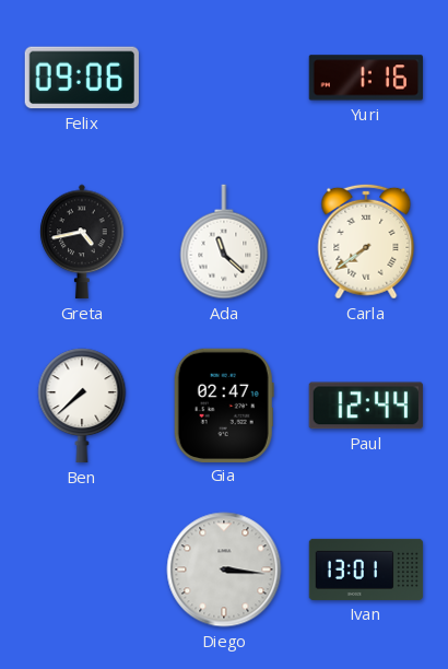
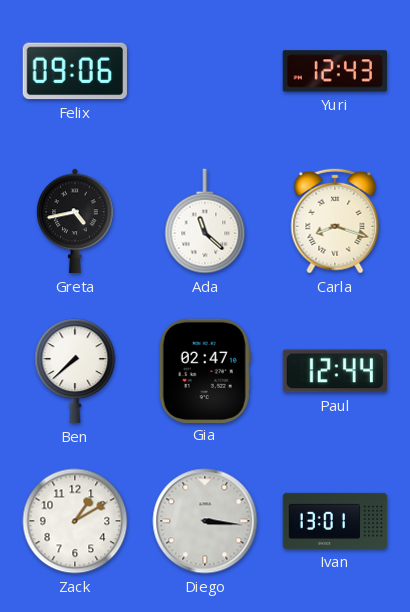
Yuri: 1:16 -> 12:43 (334, 71)
Carla: 7:39 -> 8:18 (335, 221)
Zack: none -> 1:10 (75, 521)
